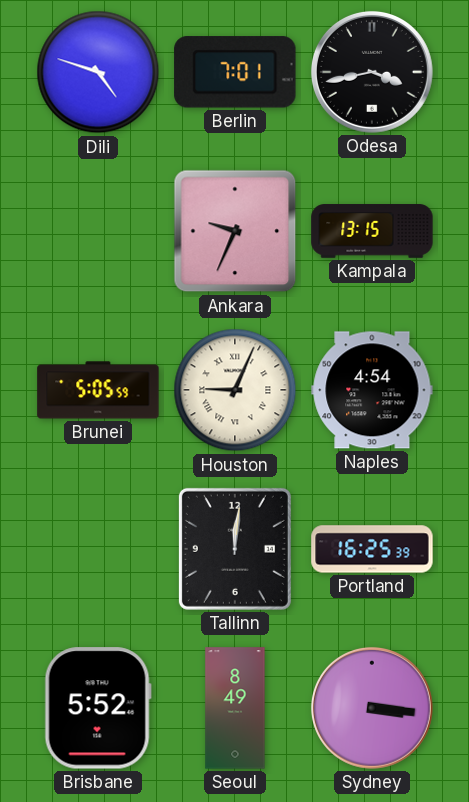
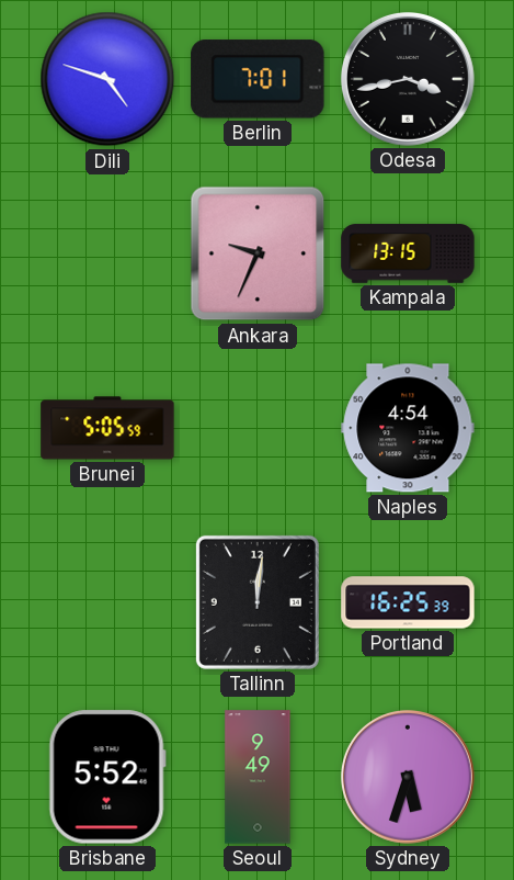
Houston: 9:04 -> none (235, 390)
Seoul: 8:49 -> 9:49 (258, 777)
Sydney: 3:16 -> 5:33 (408, 777)
